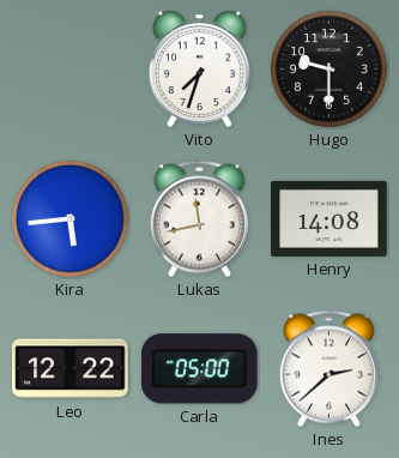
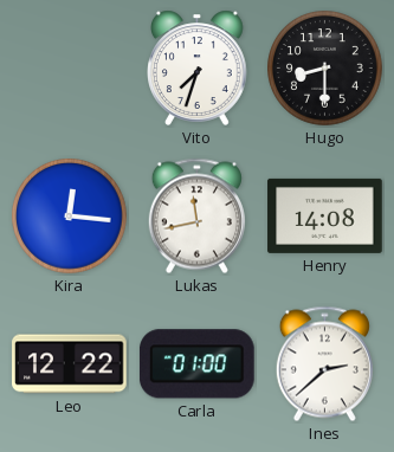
Hugo: 9:30 -> 8:30 (325, 69)
Kira: 5:44 -> 12:16 (70, 217)
Carla: 05:00 -> 01:00 (196, 364)
